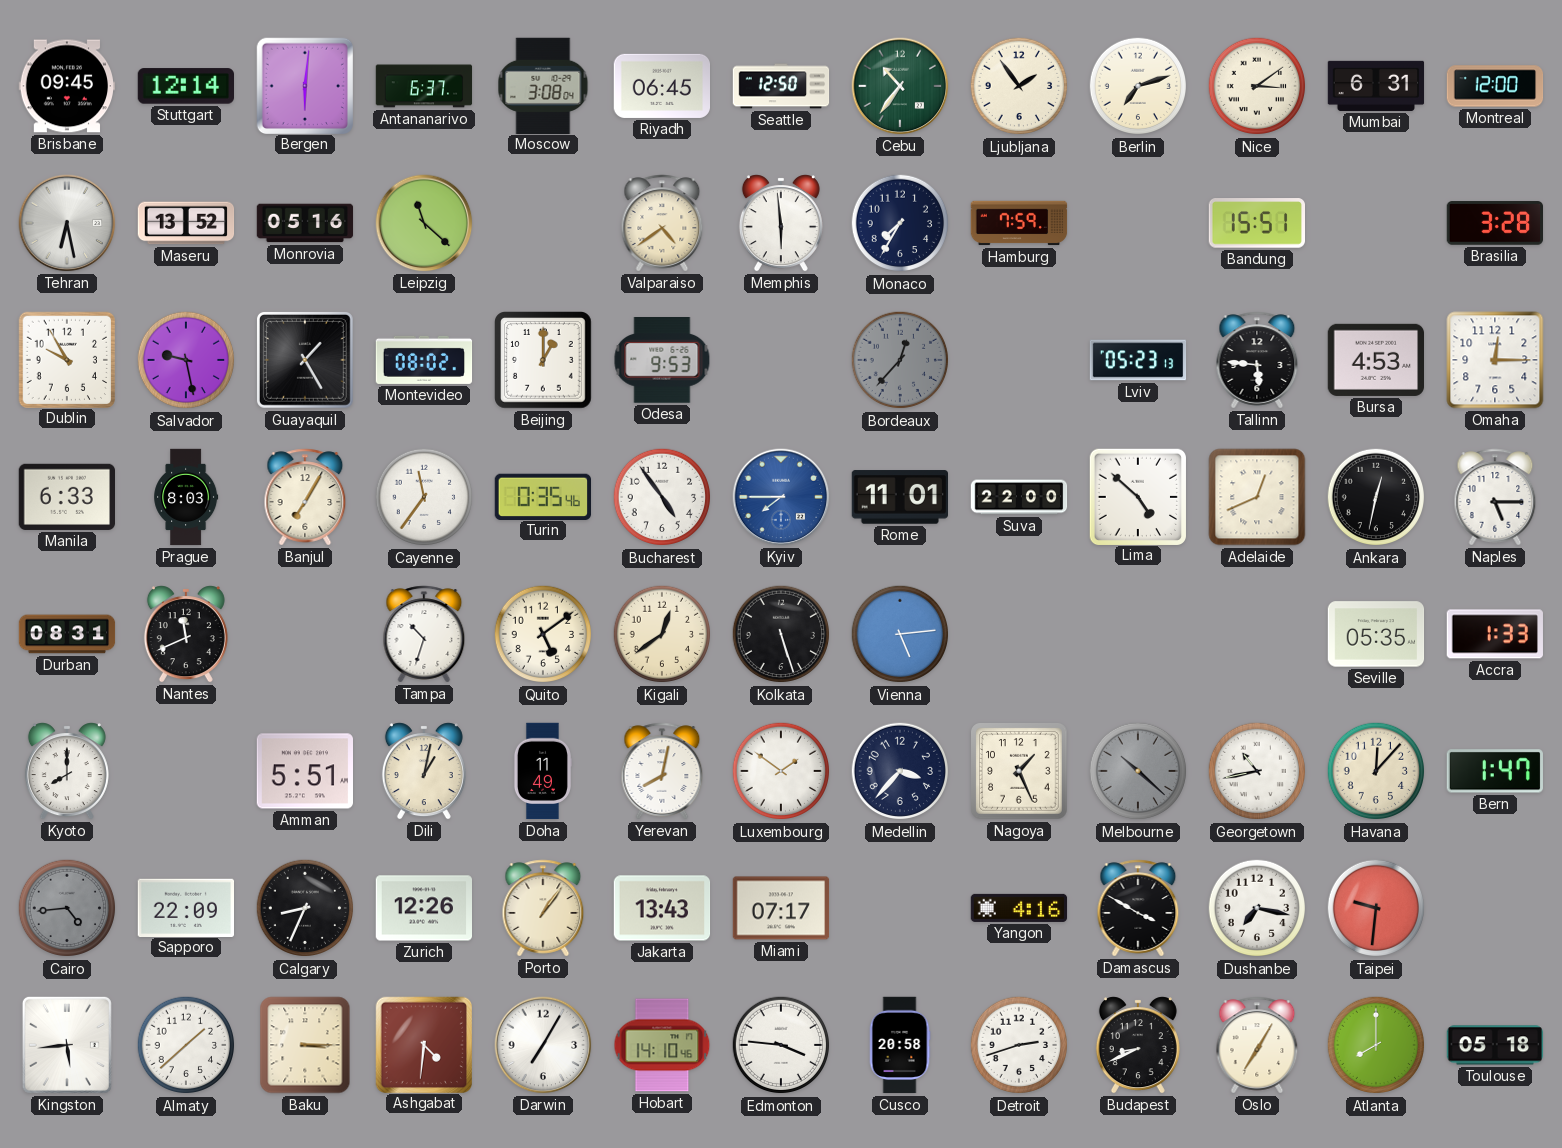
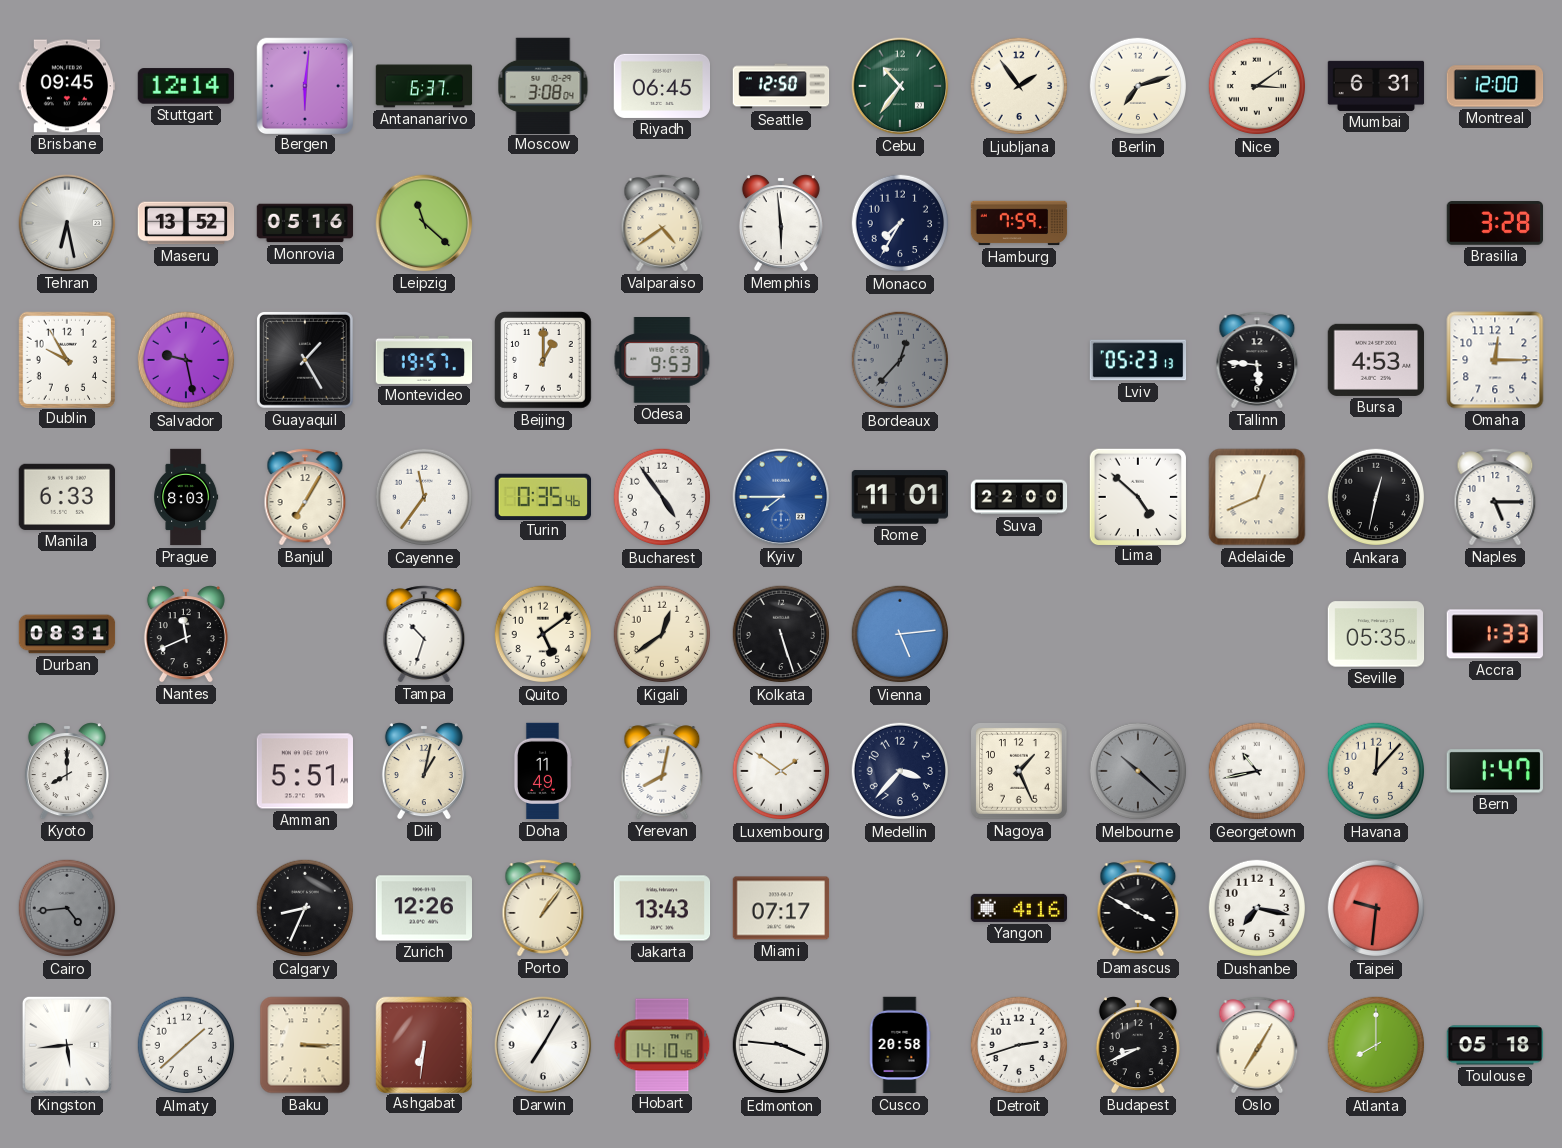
Bandung: 15:51 -> none (1256, 223)
Montevideo: 08:02 -> 19:57 (424, 360)
Sapporo: 22:09 -> none (185, 907)
Ashgabat: 4:31 -> 6:31 (423, 1044)
